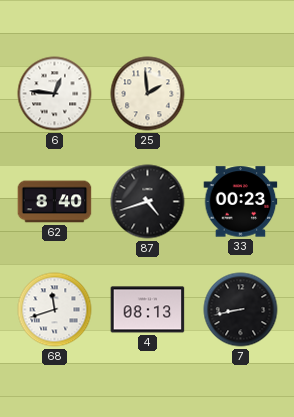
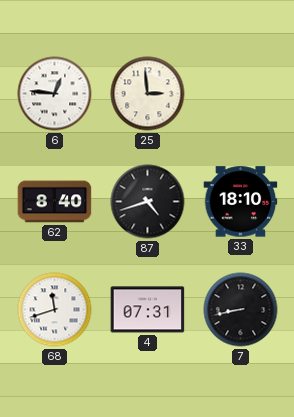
25: 1:59 -> 2:59 (148, 94)
33: 00:23 -> 18:10 (241, 202)
4: 08:13 -> 07:31 (148, 310)
